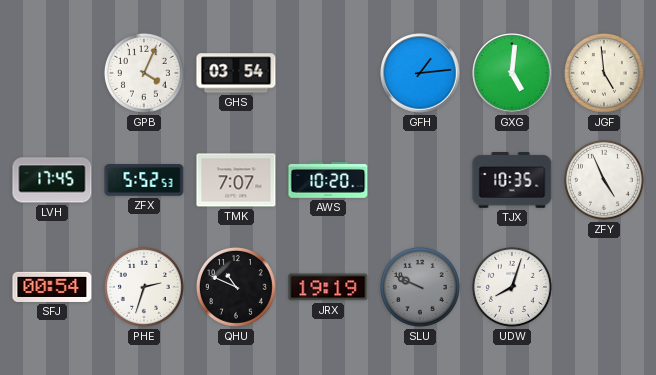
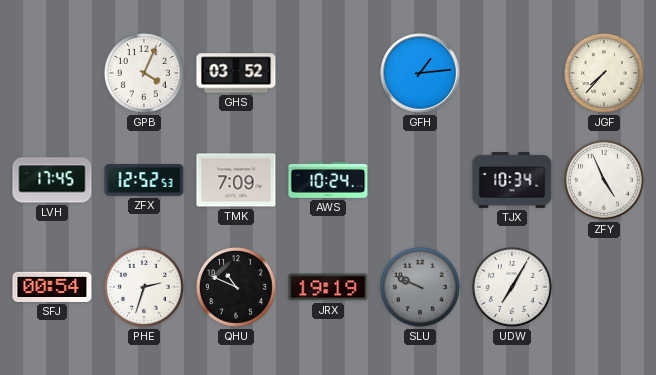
GHS: 03:54 -> 03:52 (236, 73)
GXG: 5:01 -> none (512, 73)
JGF: 4:59 -> 7:37 (604, 73)
ZFX: 5:52 -> 12:52 (144, 180)
TMK: 7:07 -> 7:09 (236, 180)
AWS: 10:20 -> 10:24 (328, 180)
TJX: 10:35 -> 10:34 (512, 180)
UDW: 8:03 -> 7:05 (512, 287)
